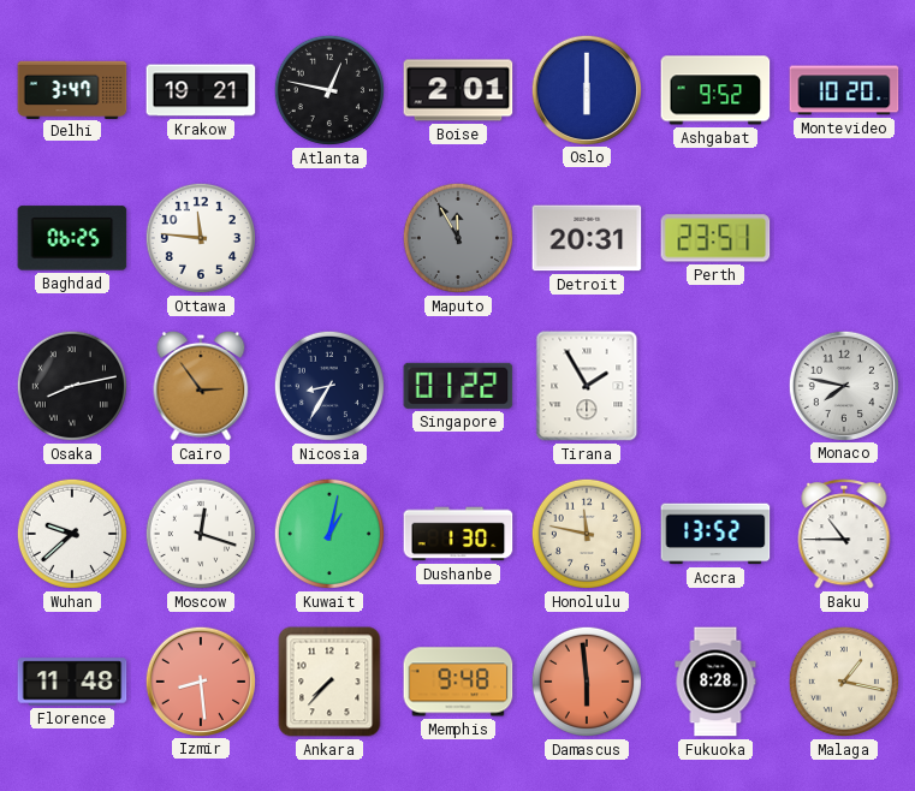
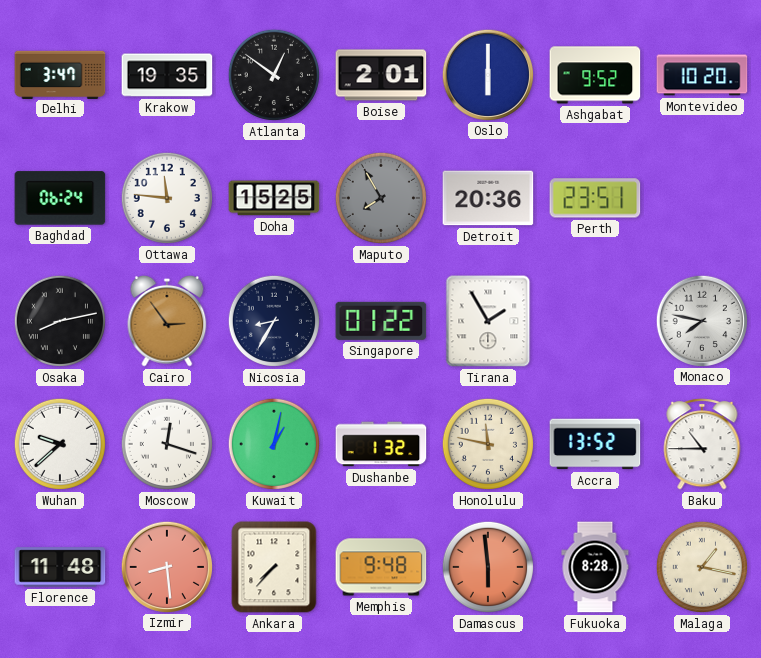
Krakow: 19:21 -> 19:35 (167, 75)
Atlanta: 12:47 -> 12:51 (274, 75)
Baghdad: 06:25 -> 06:24 (60, 198)
Doha: none -> 15:25 (274, 198)
Maputo: 11:55 -> 7:55 (381, 198)
Detroit: 20:31 -> 20:36 (488, 198)
Dushanbe: 1:30 -> 1:32 (381, 444)
